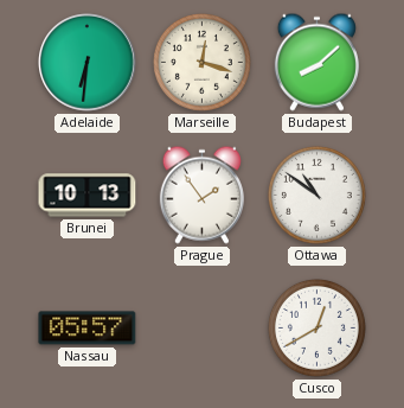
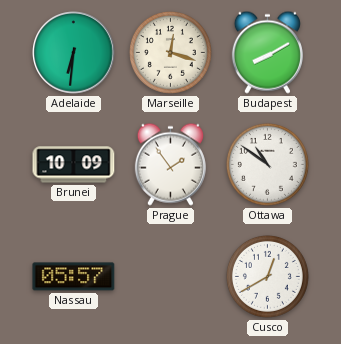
Budapest: 8:08 -> 8:10 (267, 52)
Brunei: 10:13 -> 10:09 (74, 165)
